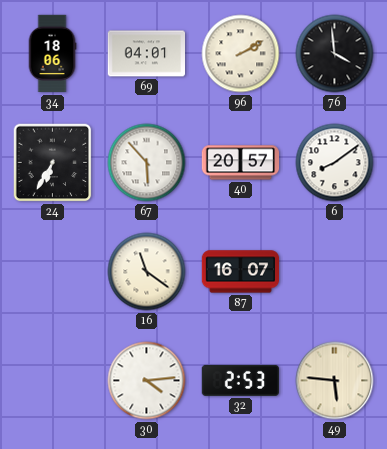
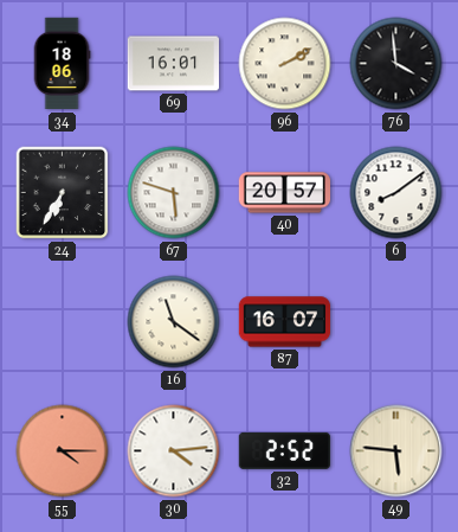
69: 04:01 -> 16:01 (174, 64)
67: 5:53 -> 5:48 (174, 193)
55: none -> 4:15 (63, 451)
32: 2:53 -> 2:52 (284, 450)
